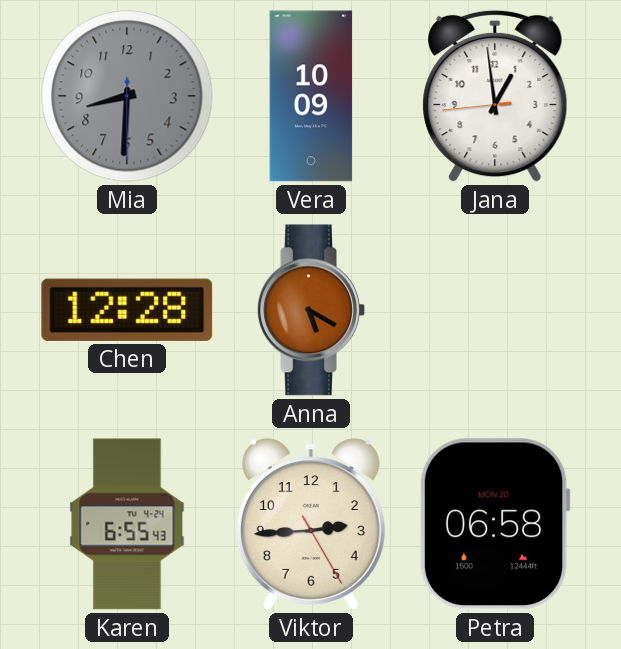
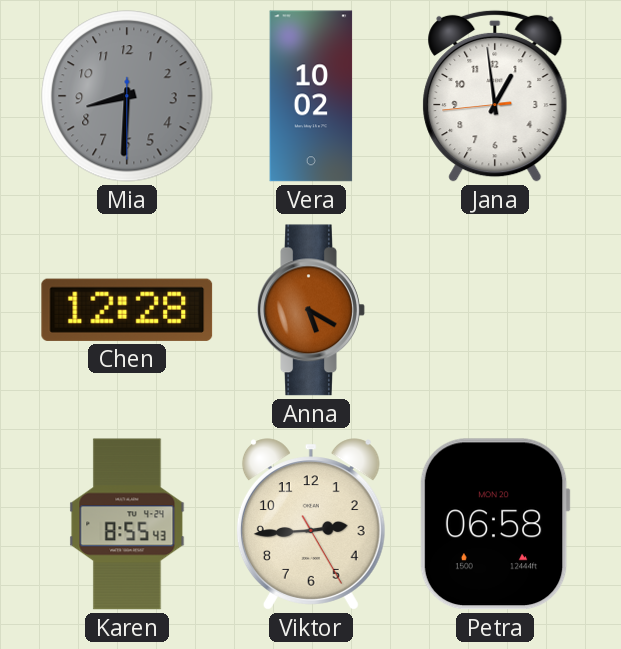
Vera: 10:09 -> 10:02 (311, 96)
Karen: 6:55 -> 8:55 (127, 524)
